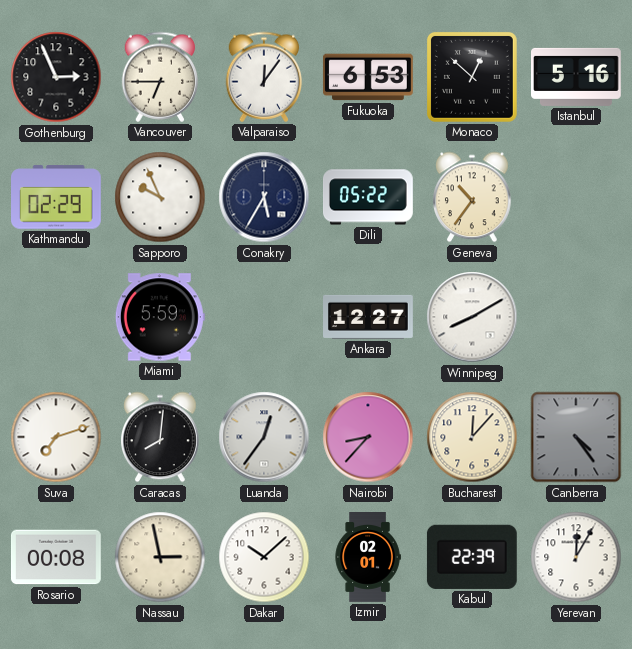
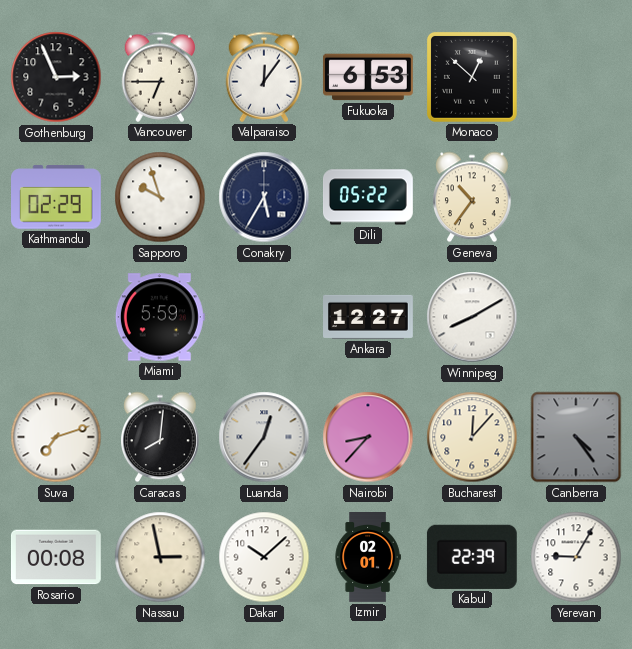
Istanbul: 5:16 -> none (577, 77)
Sapporo: 9:56 -> 9:57 (160, 197)
Yerevan: 12:05 -> 9:05 (576, 557)
